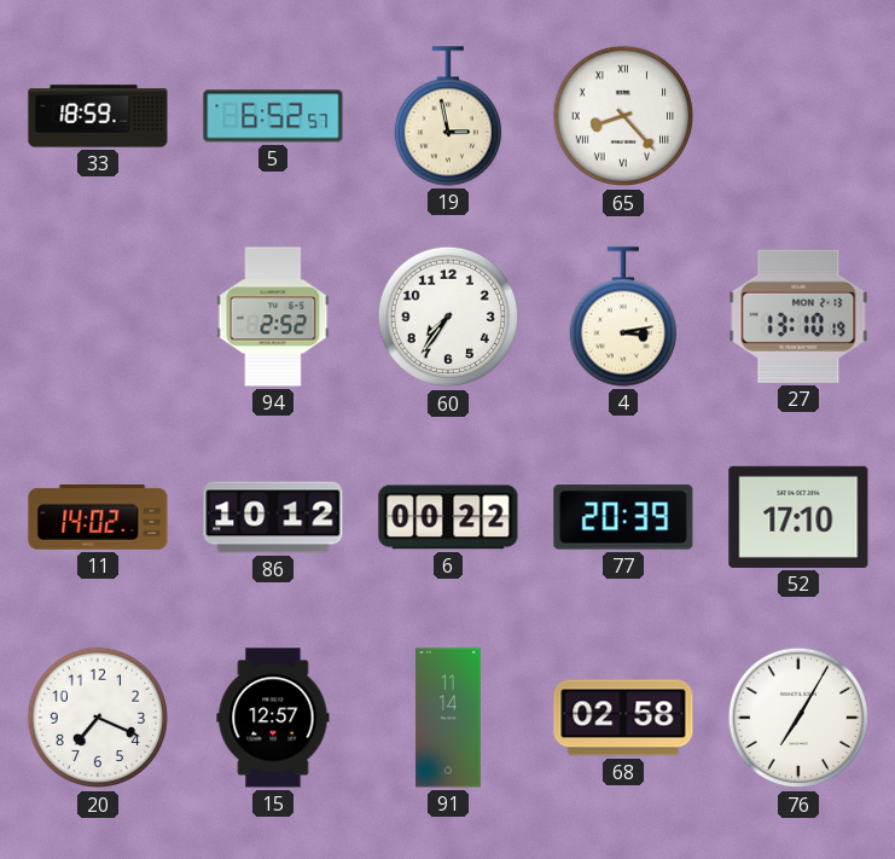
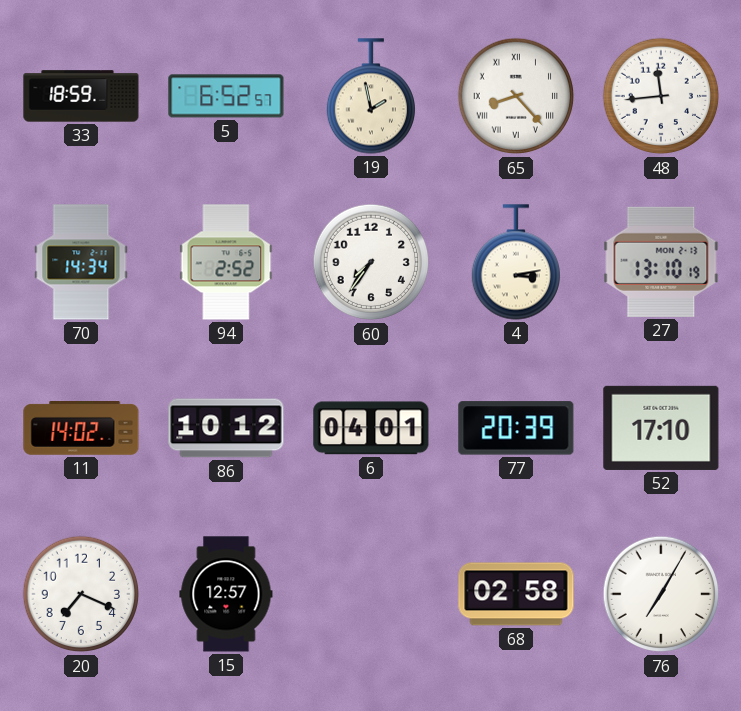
19: 2:58 -> 1:58 (370, 96)
48: none -> 11:44 (661, 96)
70: none -> 14:34 (81, 262)
6: 00:22 -> 04:01 (371, 428)
91: 11:14 -> none (448, 718)
